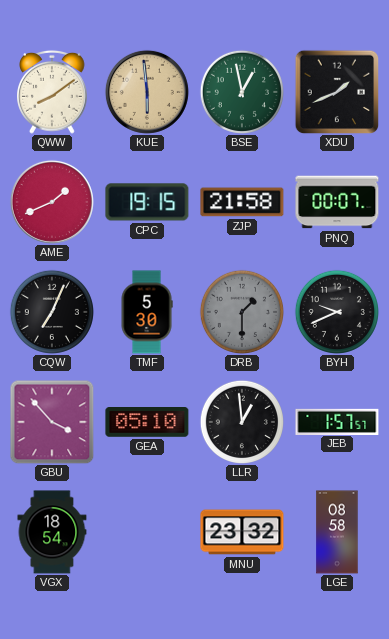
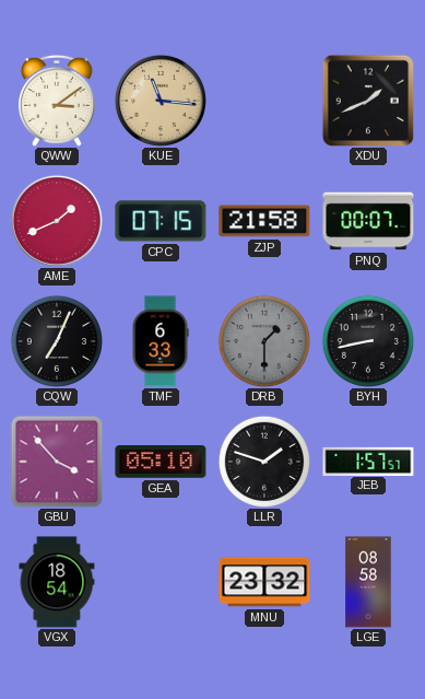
QWW: 8:09 -> 3:09 (58, 101)
KUE: 5:59 -> 11:16 (161, 101)
BSE: 12:58 -> none (242, 92)
CPC: 19:15 -> 07:15 (161, 221)
TMF: 5:30 -> 6:33 (161, 341)
BYH: 9:41 -> 8:43 (368, 341)
LLR: 12:59 -> 1:48 (264, 462)
